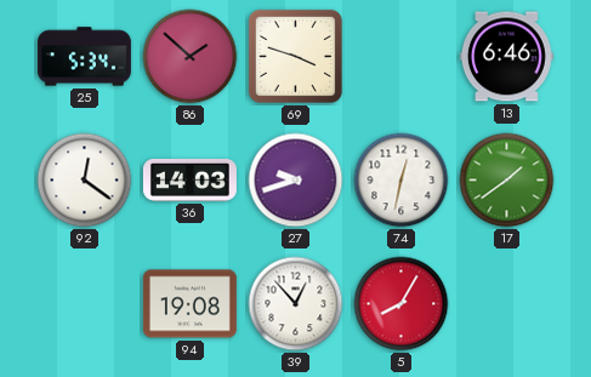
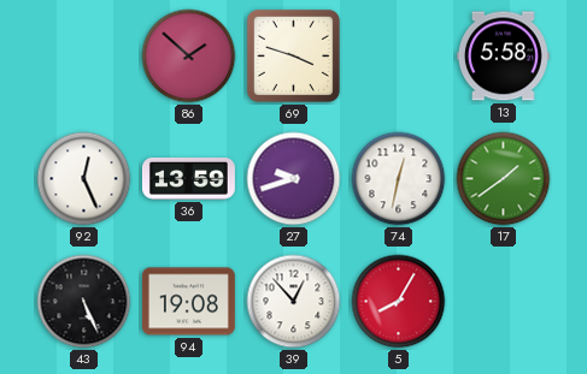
25: 5:34 -> none (84, 57)
13: 6:46 -> 5:58 (503, 57)
92: 12:21 -> 12:26 (84, 179)
36: 14:03 -> 13:59 (188, 179)
43: none -> 5:26 (84, 302)
